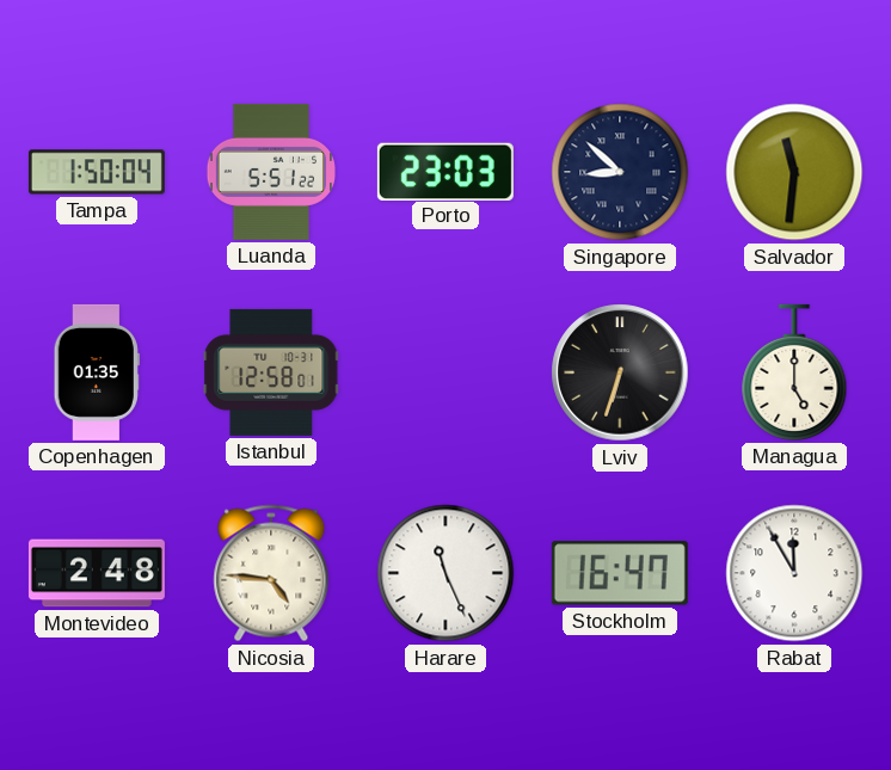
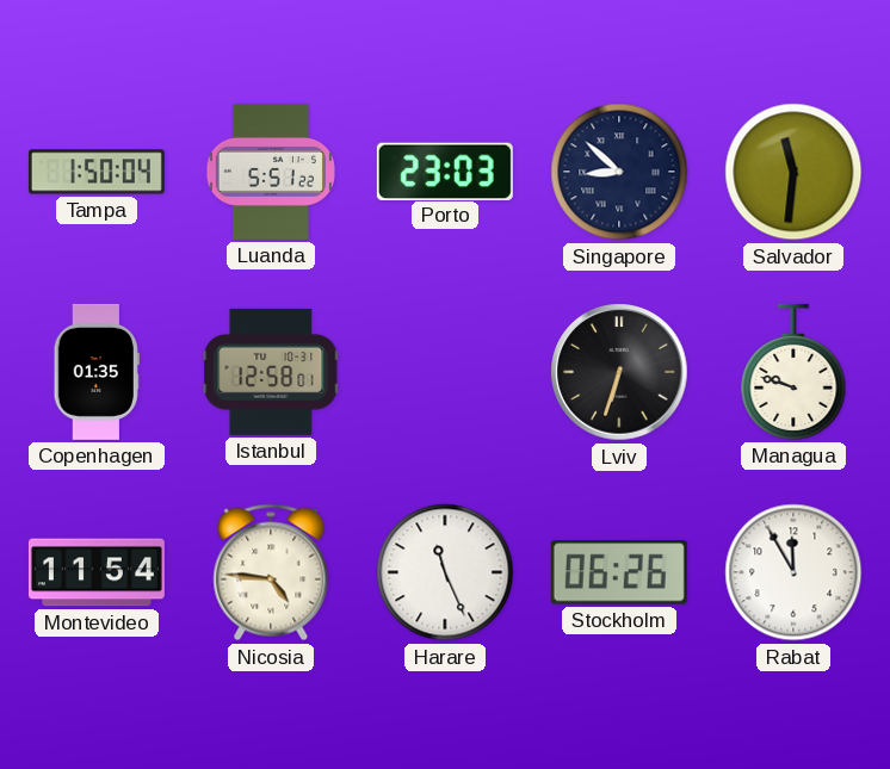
Managua: 5:00 -> 9:48 (793, 372)
Montevideo: 2:48 -> 11:54 (97, 572)
Stockholm: 16:47 -> 06:26 (619, 572)
